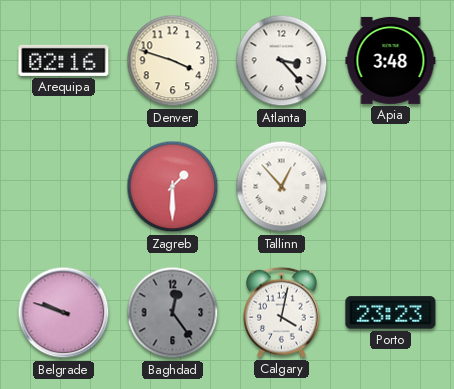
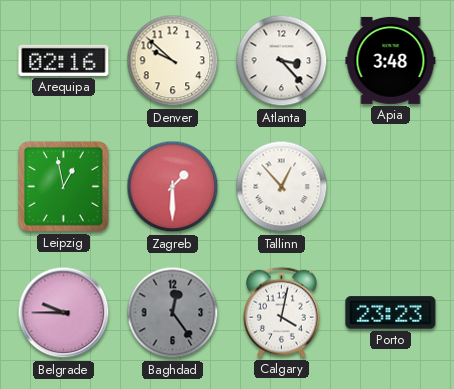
Denver: 3:48 -> 9:52 (173, 61)
Leipzig: none -> 12:58 (63, 186)
Belgrade: 9:48 -> 9:45 (64, 313)
